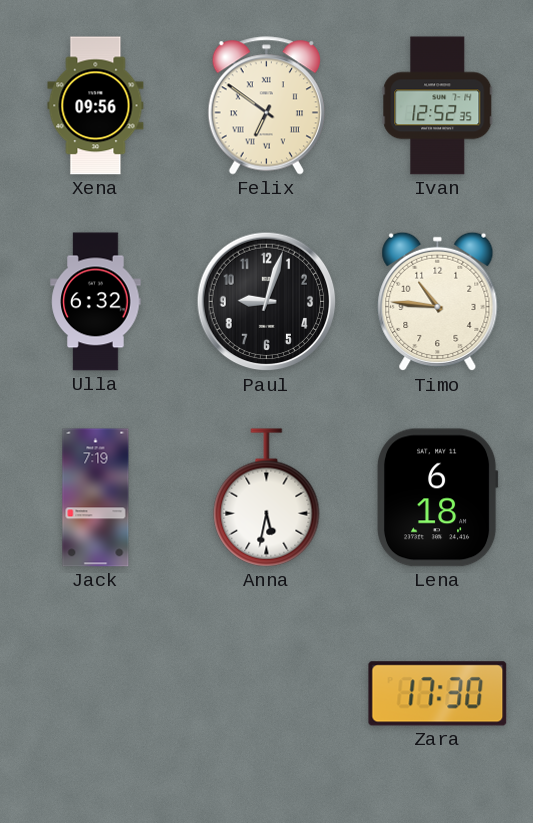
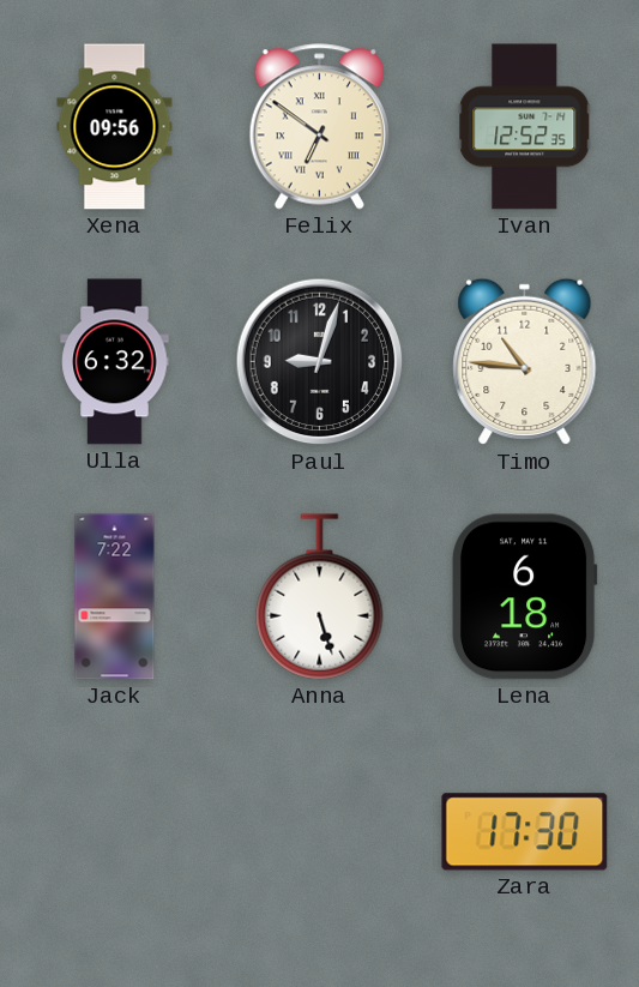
Jack: 7:19 -> 7:22 (115, 597)
Anna: 5:32 -> 5:27 (320, 597)
